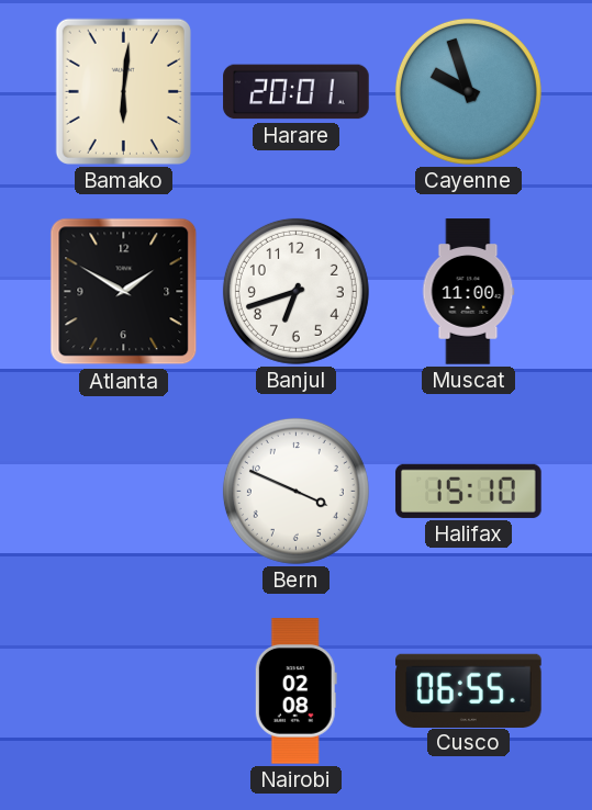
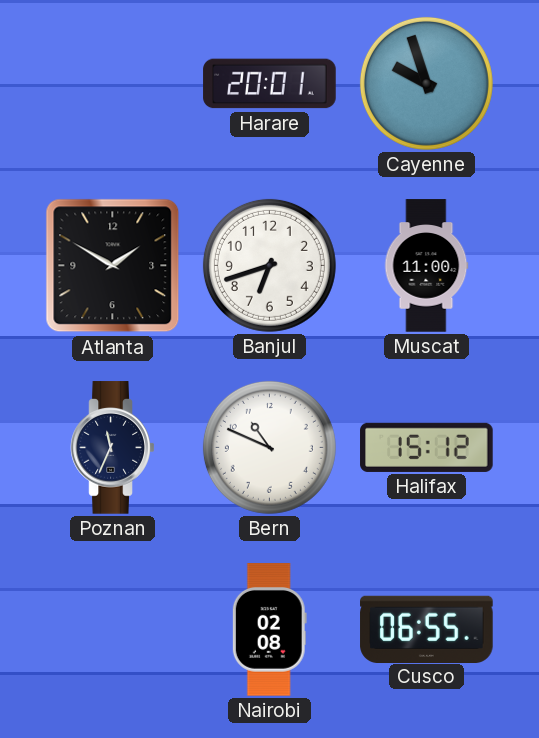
Bamako: 6:01 -> none (123, 91)
Poznan: none -> 11:34 (113, 448)
Bern: 3:49 -> 10:49 (269, 447)
Halifax: 15:10 -> 15:12 (427, 447)
